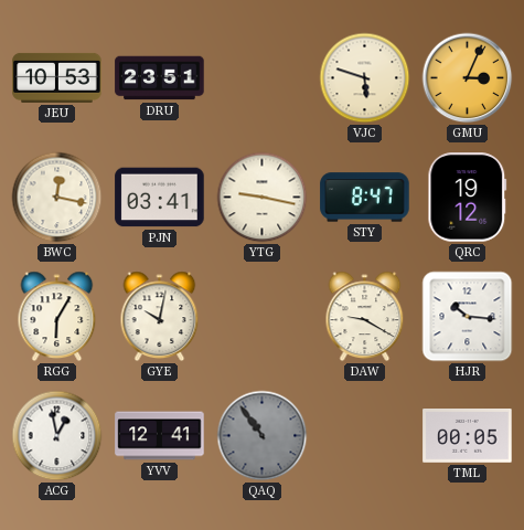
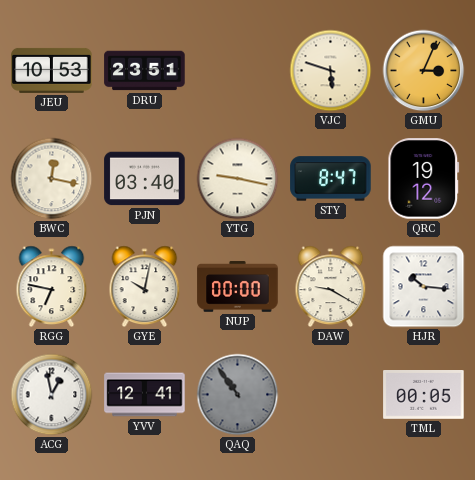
PJN: 03:41 -> 03:40 (145, 179)
RGG: 6:05 -> 6:47 (52, 287)
NUP: none -> 00:00 (238, 287)
